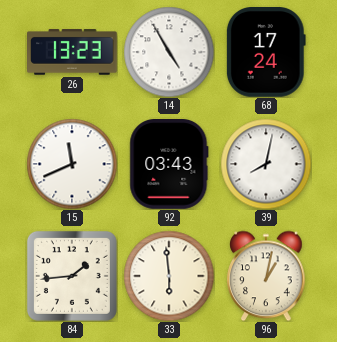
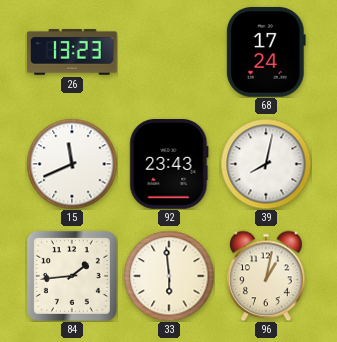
14: 4:55 -> none (169, 52)
92: 03:43 -> 23:43 (169, 164)
